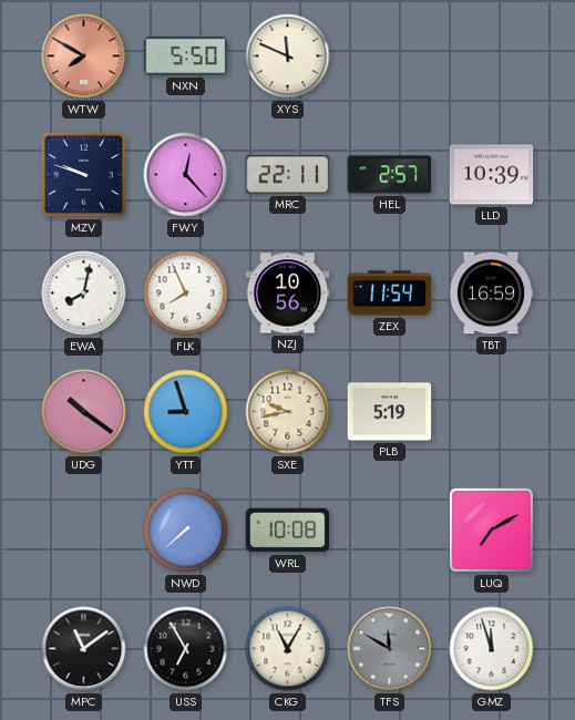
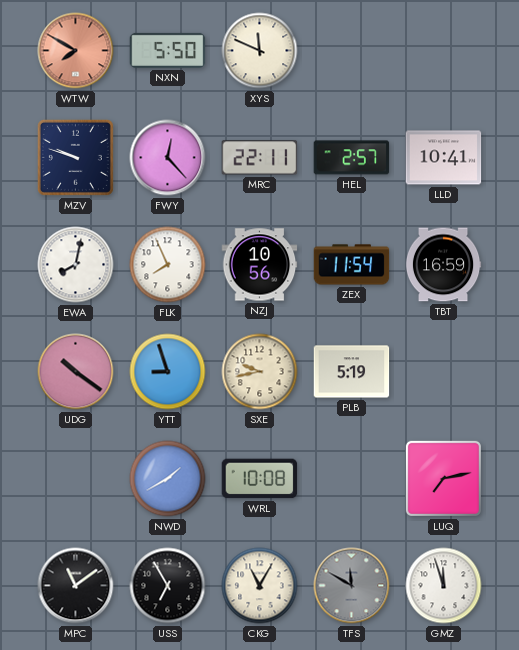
LLD: 10:39 -> 10:41 (444, 158)
NWD: 7:38 -> 1:40 (168, 479)
LUQ: 7:10 -> 7:13 (443, 478)
